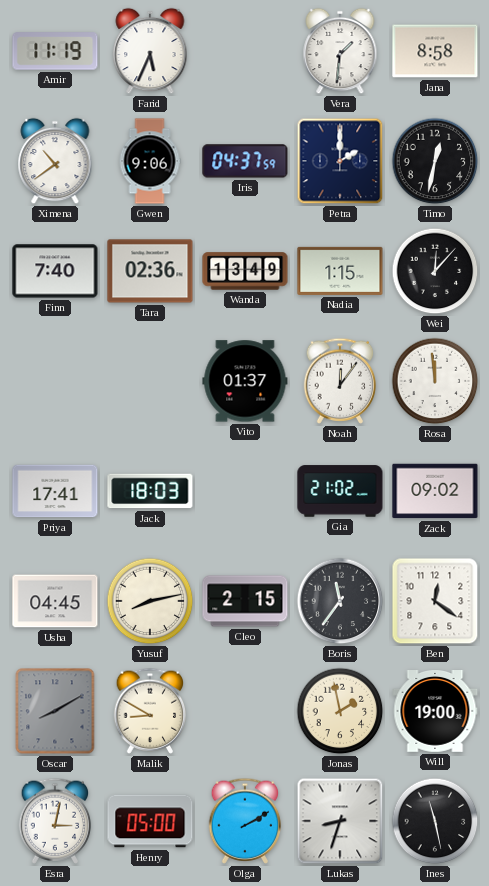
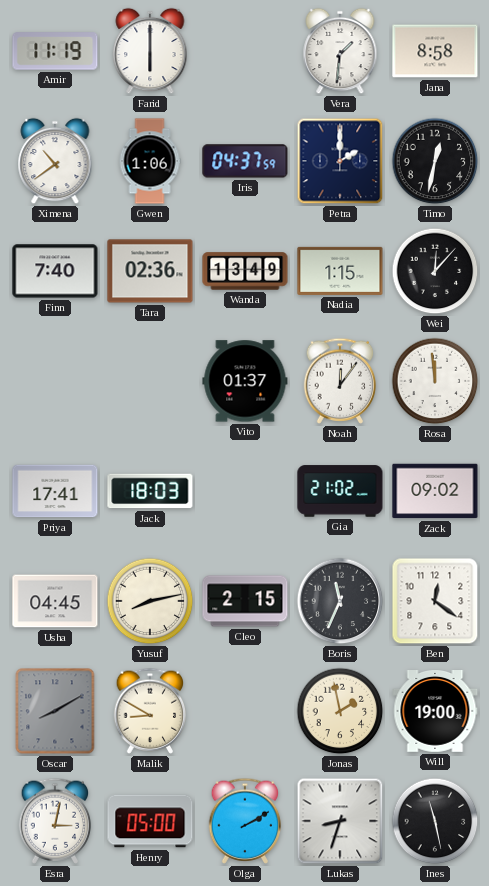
Farid: 5:34 -> 6:00 (150, 51)
Gwen: 9:06 -> 1:06 (150, 161)
Boris: 11:36 -> 11:34 (340, 601)
